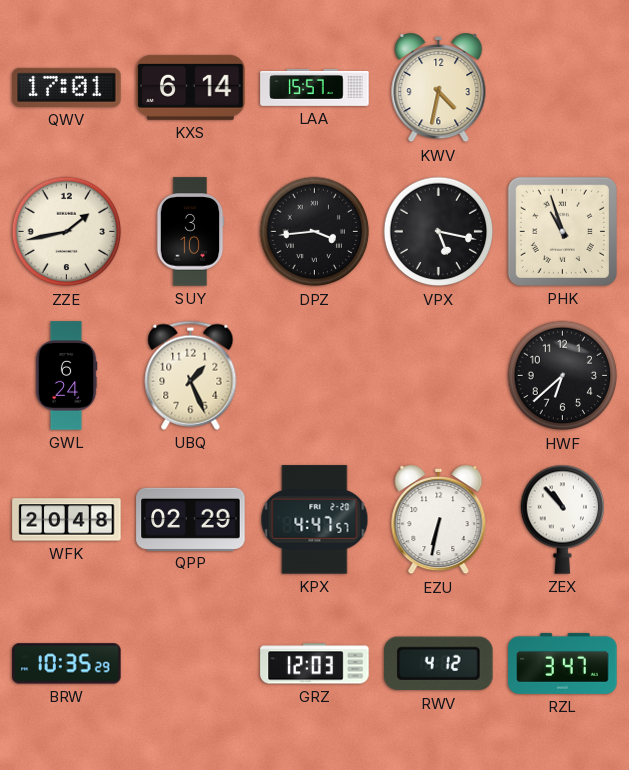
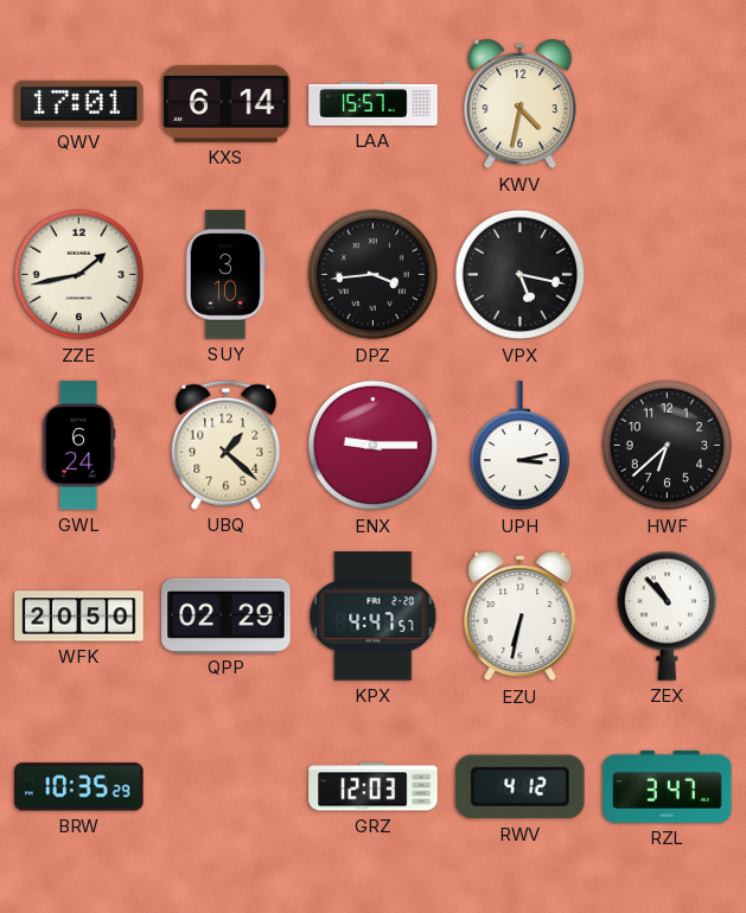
PHK: 10:57 -> none (562, 231)
UBQ: 1:26 -> 1:22 (227, 445)
ENX: none -> 9:15 (374, 446)
UPH: none -> 3:13 (519, 446)
WFK: 20:48 -> 20:50 (79, 617)
